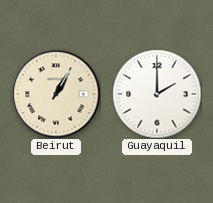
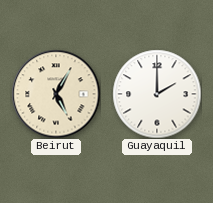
Beirut: 1:05 -> 5:05 (56, 94)
